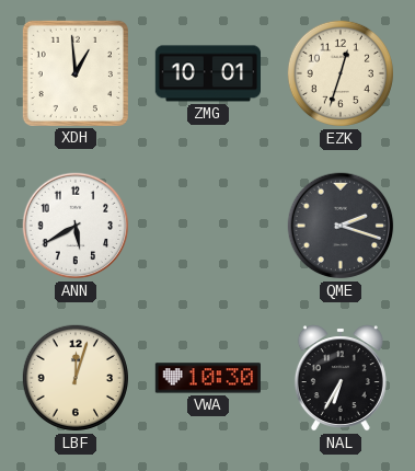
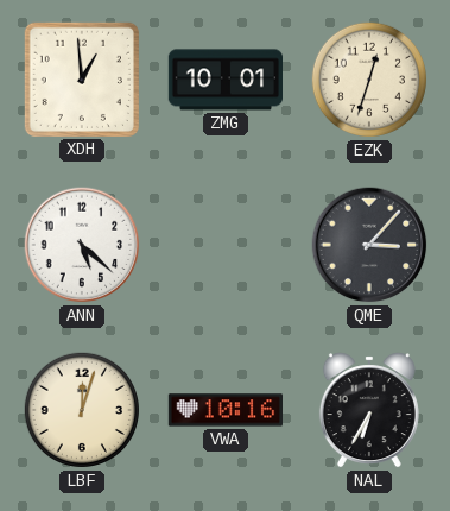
ANN: 5:40 -> 5:22 (82, 245)
QME: 2:18 -> 3:07 (369, 245)
VWA: 10:30 -> 10:16 (224, 410)
